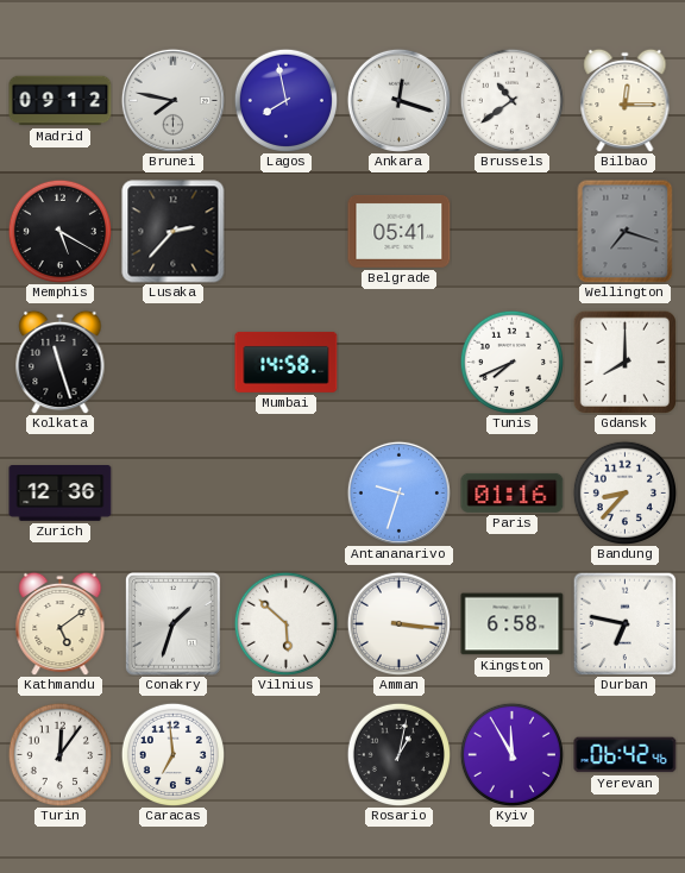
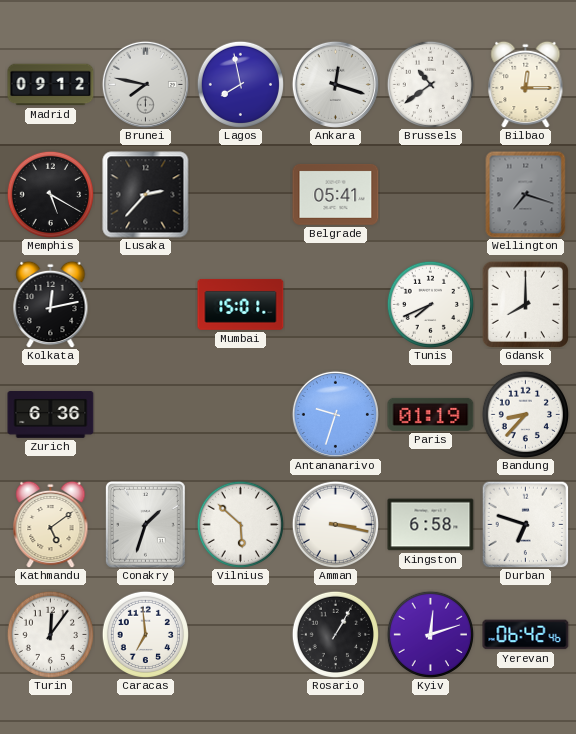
Kolkata: 11:27 -> 12:13 (51, 304)
Mumbai: 14:58 -> 15:01 (241, 304)
Zurich: 12:36 -> 6:36 (51, 415)
Paris: 01:16 -> 01:19 (431, 414)
Amman: 3:16 -> 3:17 (335, 524)
Durban: 6:47 -> 6:48 (525, 524)
Rosario: 1:02 -> 1:05 (335, 634)
Kyiv: 11:55 -> 12:12 (430, 634)
